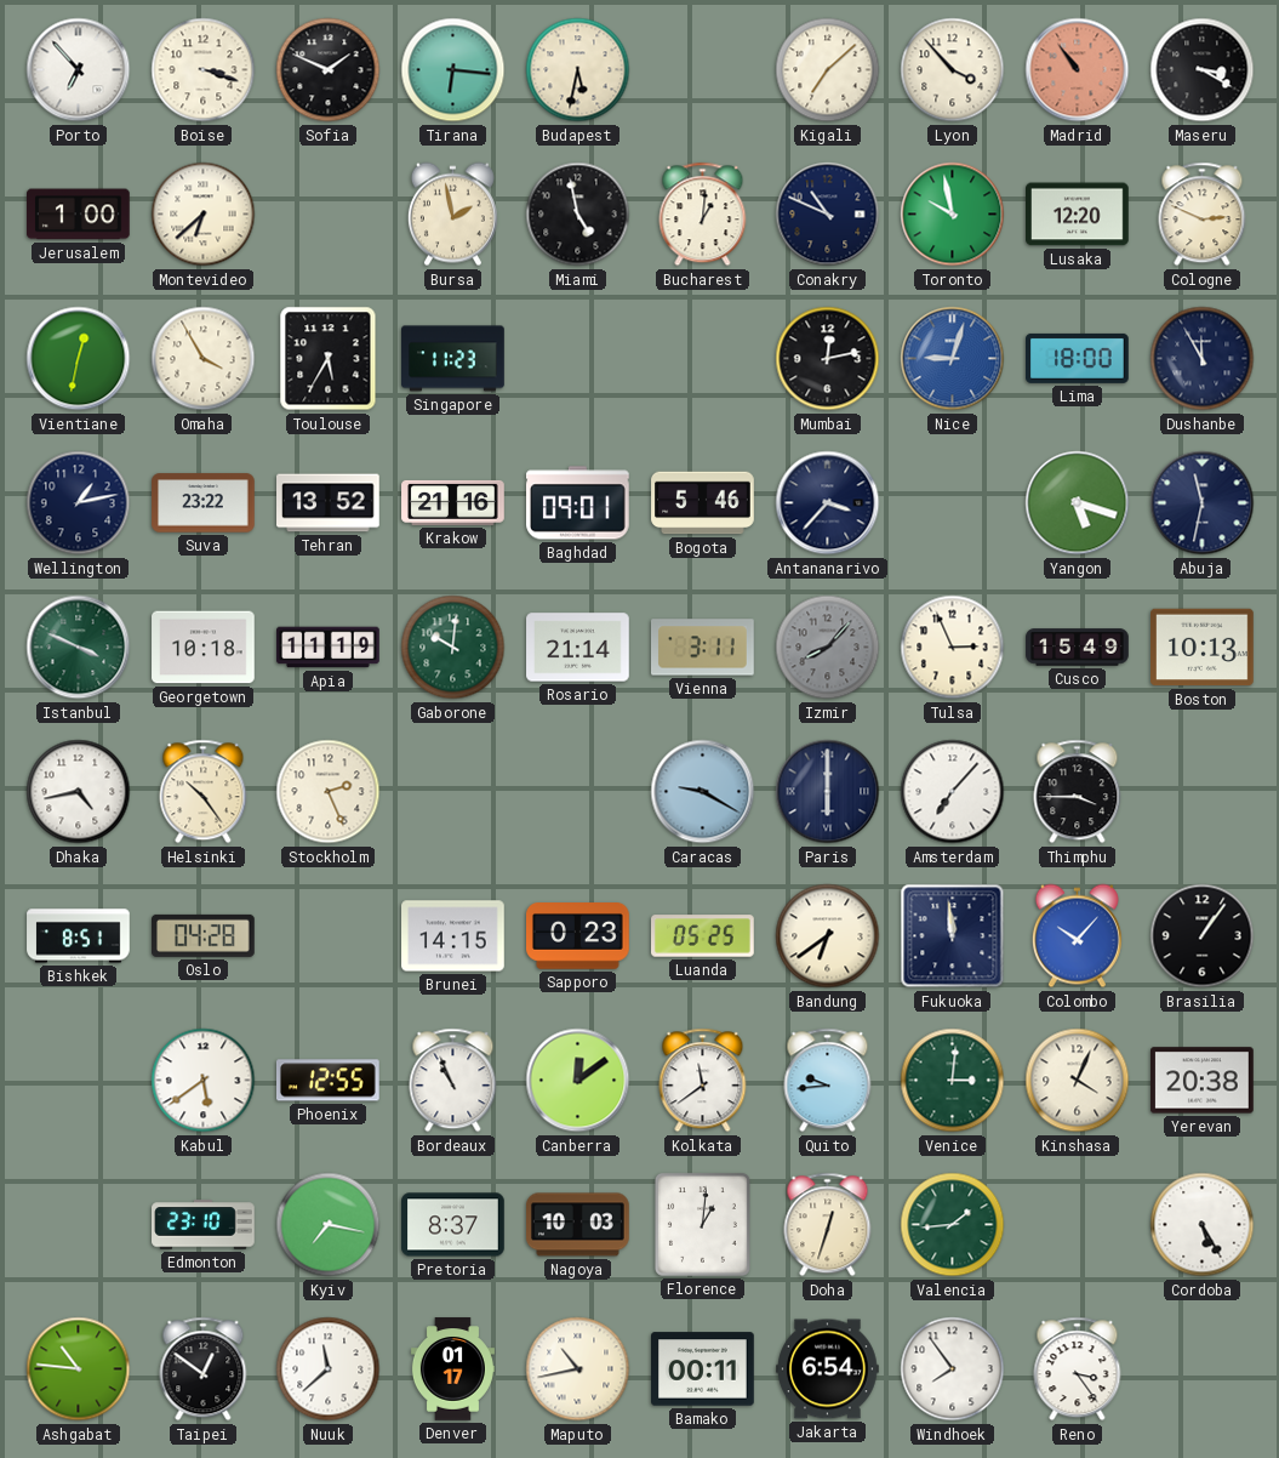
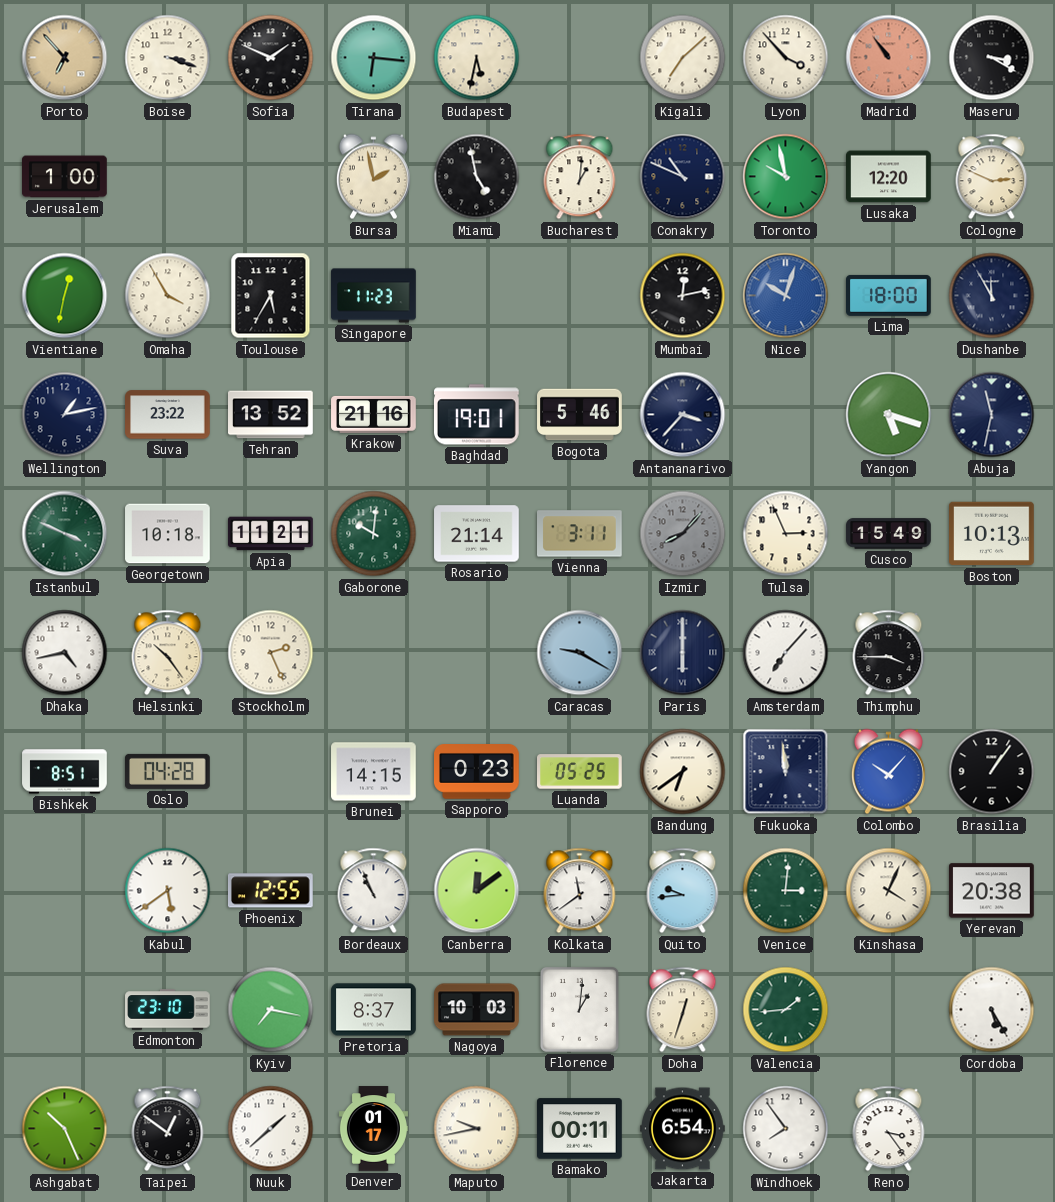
Porto dial: white -> champagne (65, 58)
Montevideo: 6:38 -> none (204, 215)
Nice: 9:03 -> 10:03 (786, 296)
Baghdad: 09:01 -> 19:01 (477, 415)
Apia: 11:19 -> 11:21 (271, 534)
Ashgabat: 10:46 -> 10:26 (65, 1129)
Nuuk: 11:38 -> 1:38 (271, 1129)
Maputo: 10:43 -> 9:43 (477, 1129)
